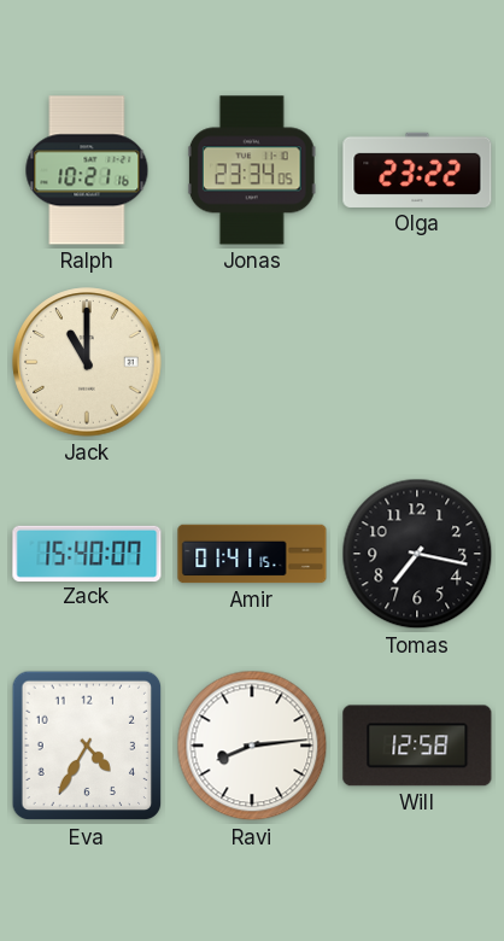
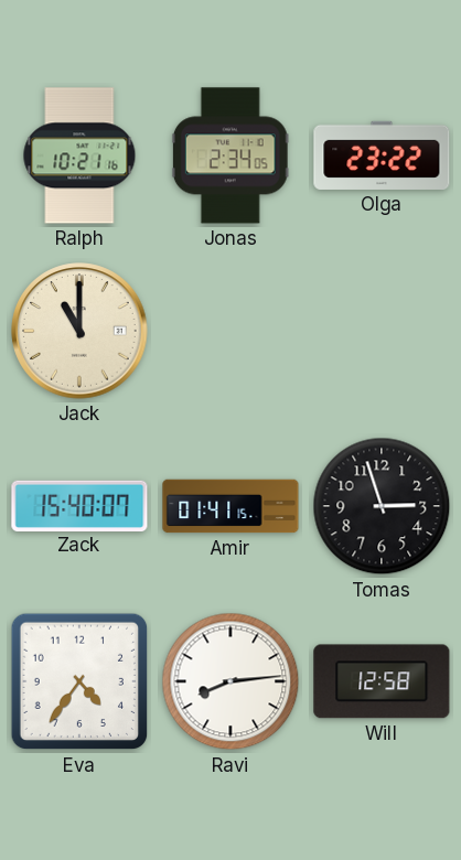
Jonas: 23:34 -> 2:34 (230, 155)
Tomas: 7:17 -> 2:57 (382, 506)
Eva: 4:35 -> 4:36 (79, 681)
